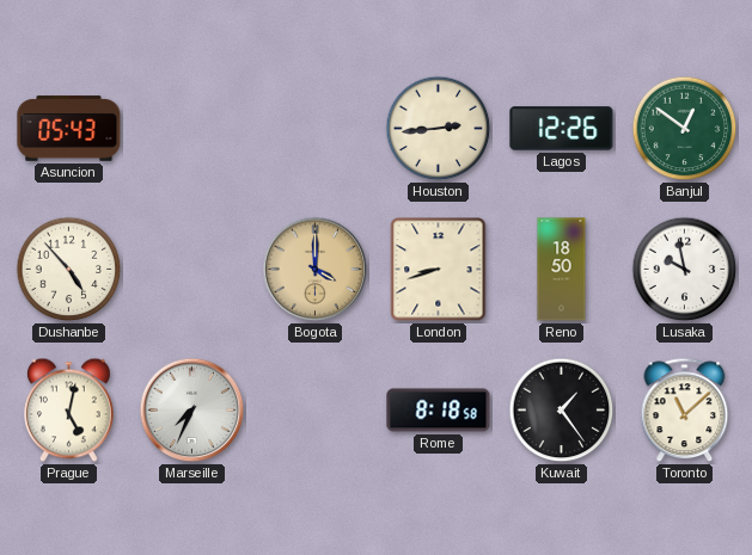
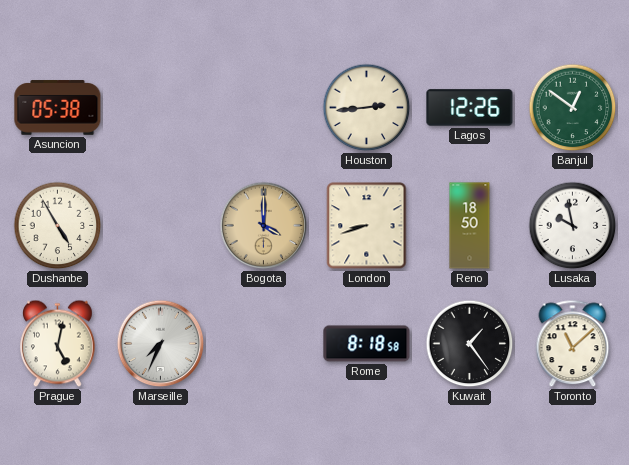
Asuncion: 05:43 -> 05:38 (58, 108)
Dushanbe: 4:53 -> 4:55 (58, 226)
